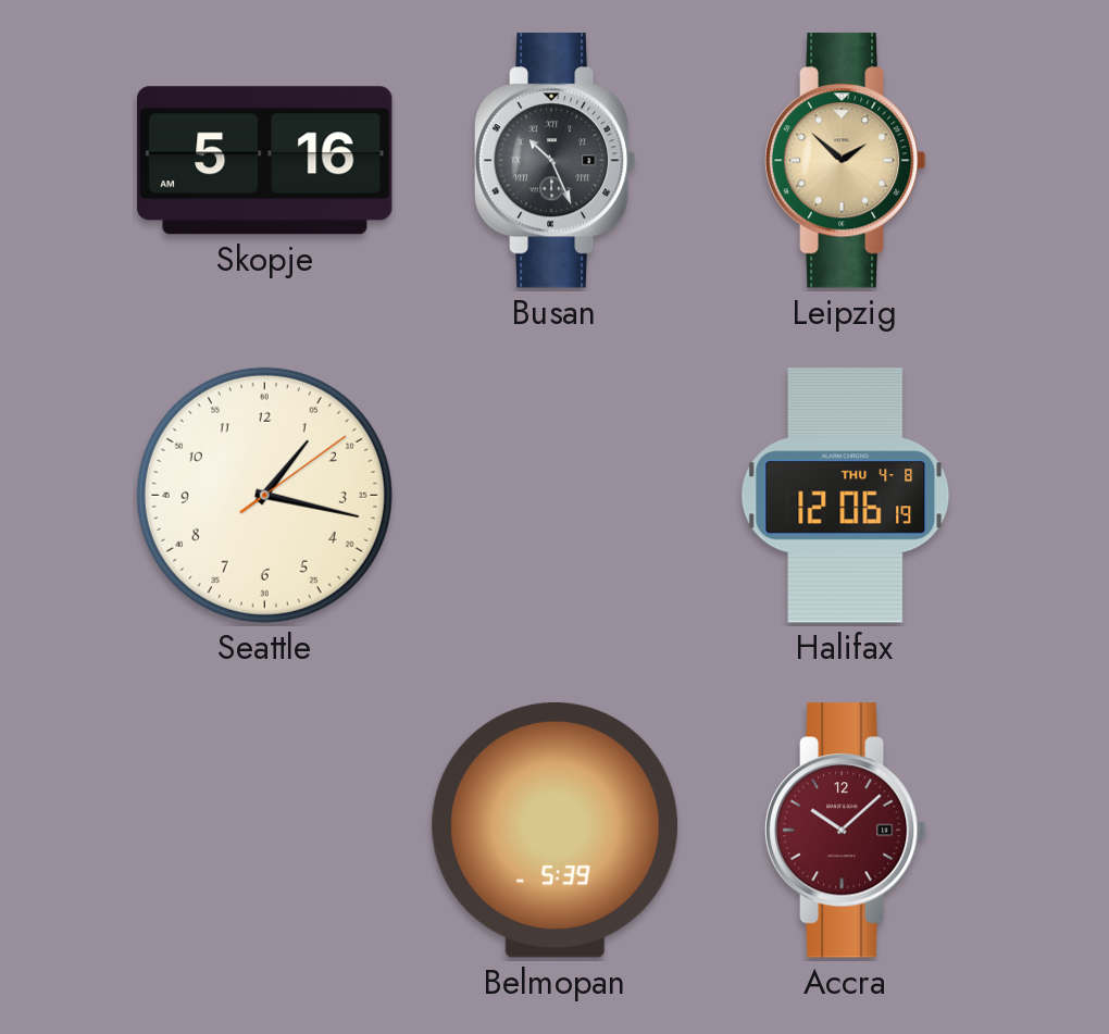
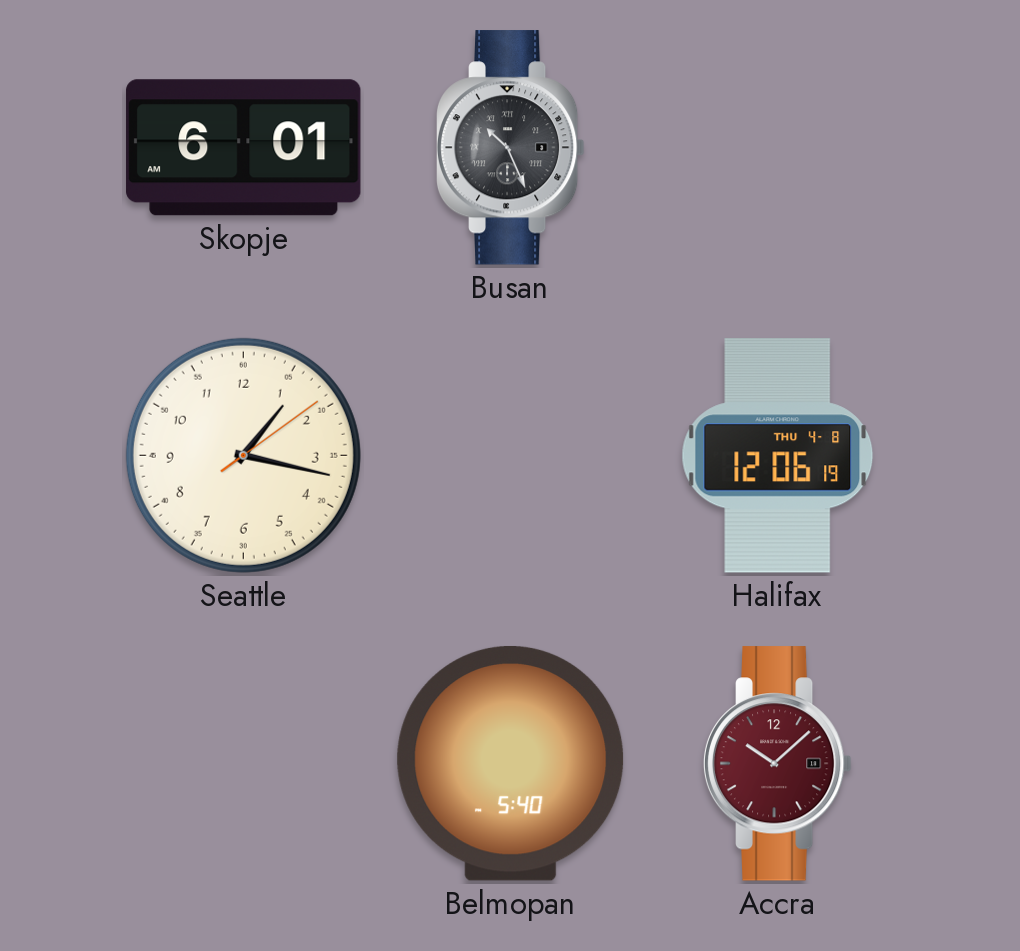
Skopje: 5:16 -> 6:01 (244, 148)
Leipzig: 1:52 -> none (845, 161)
Belmopan: 5:39 -> 5:40 (511, 763)
